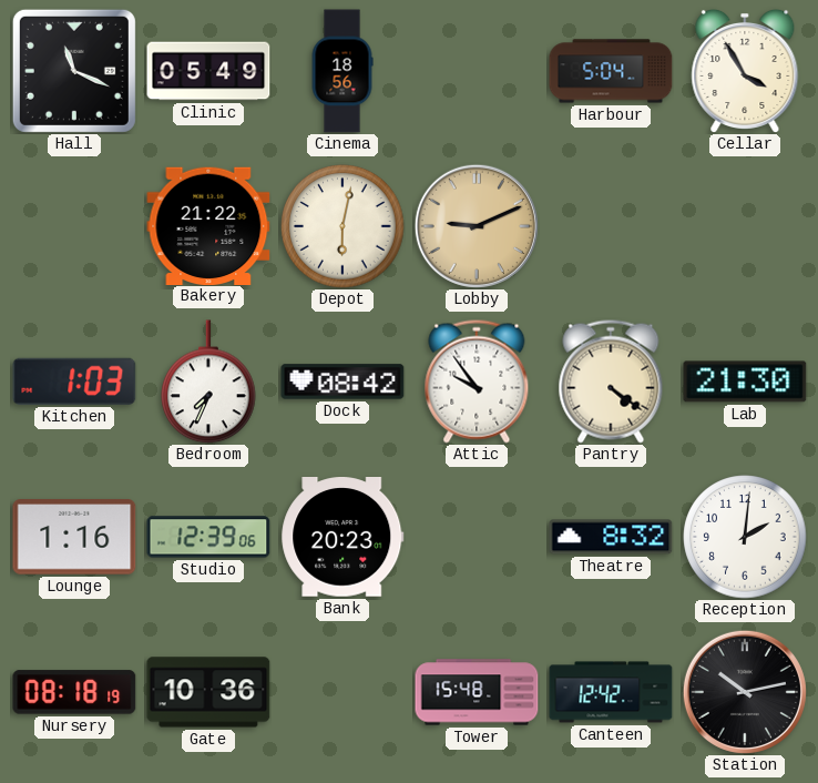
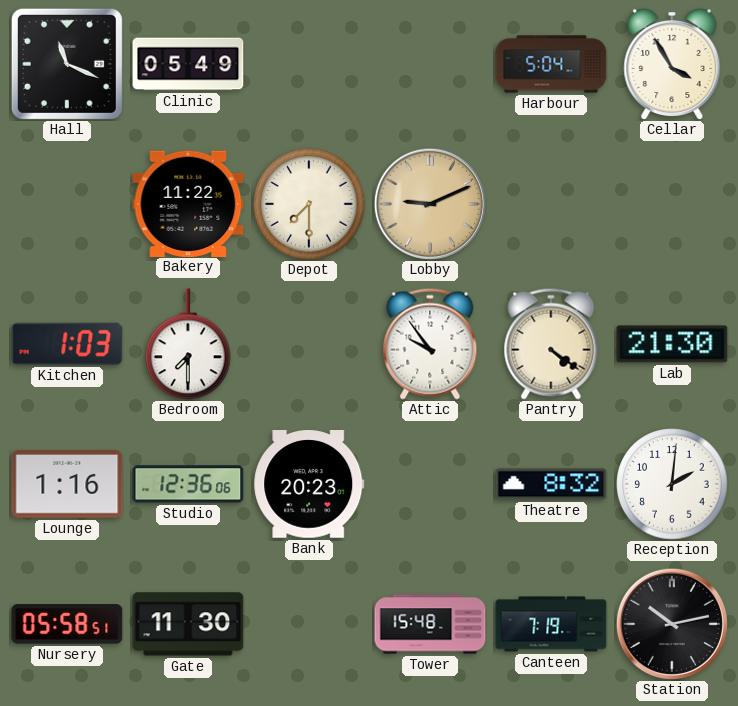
Cinema: 18:56 -> none (342, 71)
Bakery: 21:22 -> 11:22 (188, 203)
Depot: 6:02 -> 7:30 (309, 204)
Bedroom: 7:34 -> 7:30 (189, 344)
Dock: 08:42 -> none (342, 382)
Studio: 12:39 -> 12:36 (188, 484)
Nursery: 08:18 -> 05:58 (67, 624)
Gate: 10:36 -> 11:30 (188, 624)
Canteen: 12:42 -> 7:19 (551, 624)
